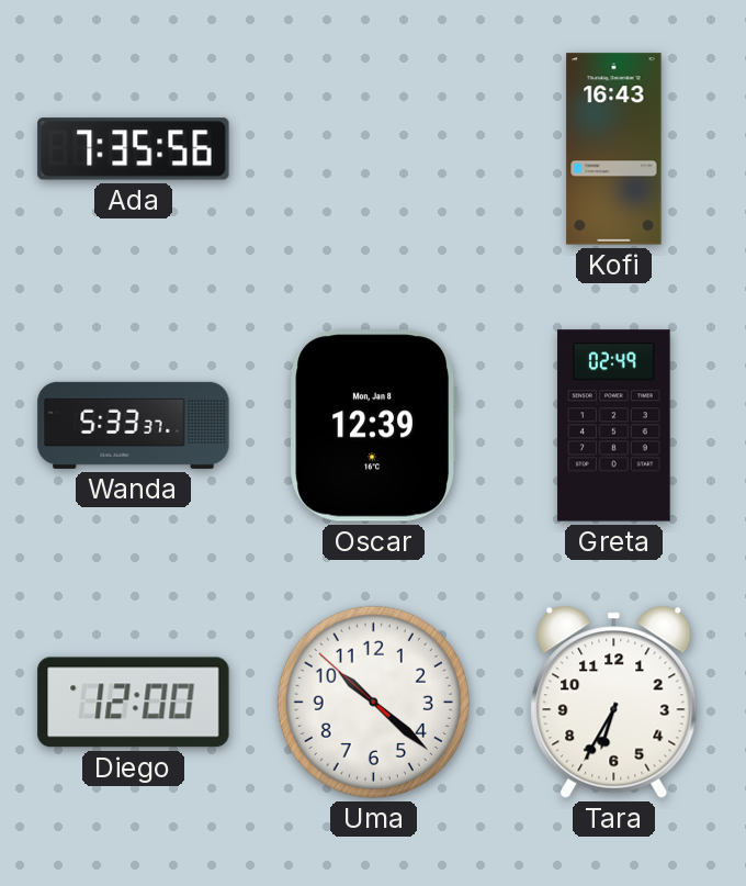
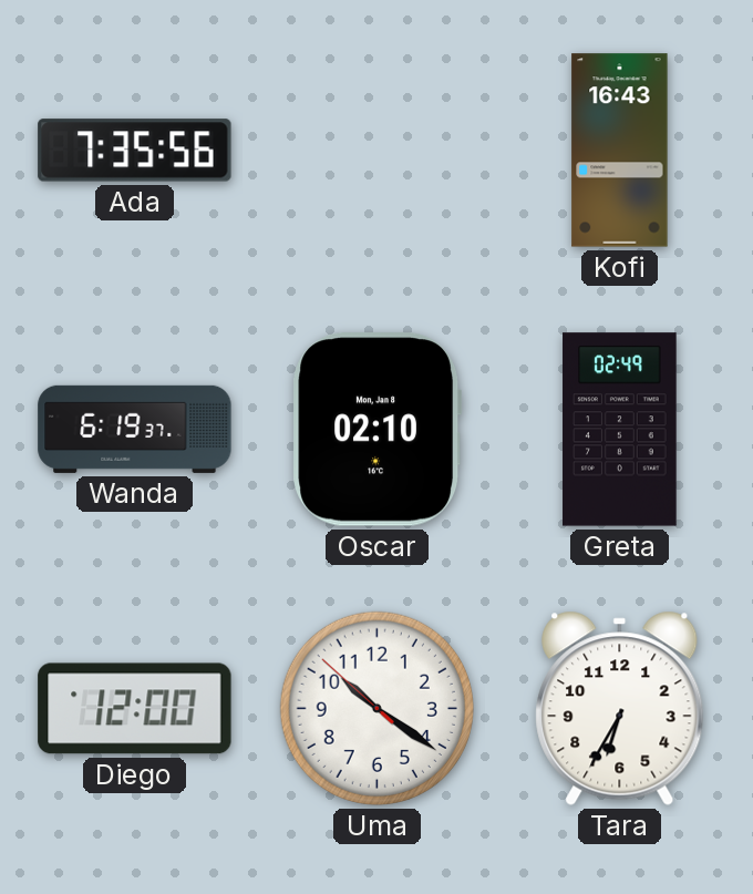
Wanda: 5:33 -> 6:19 (135, 429)
Oscar: 12:39 -> 02:10 (376, 430)
Uma: 10:21 -> 10:20 (376, 708)
